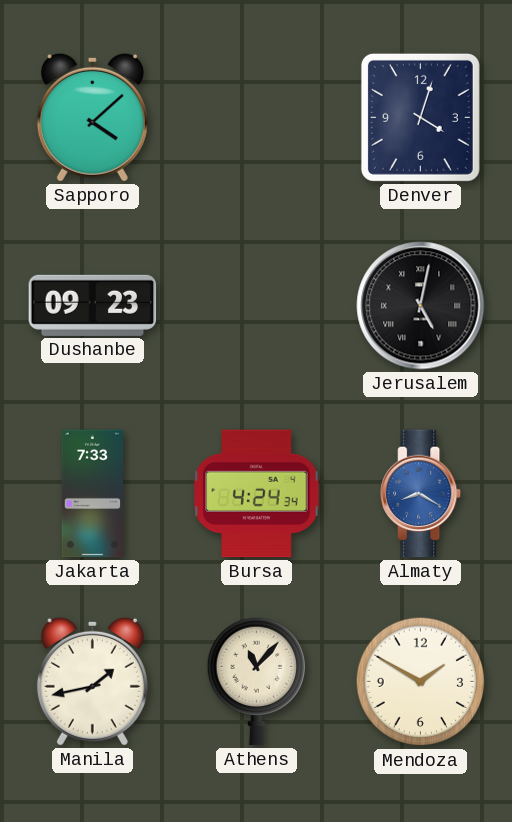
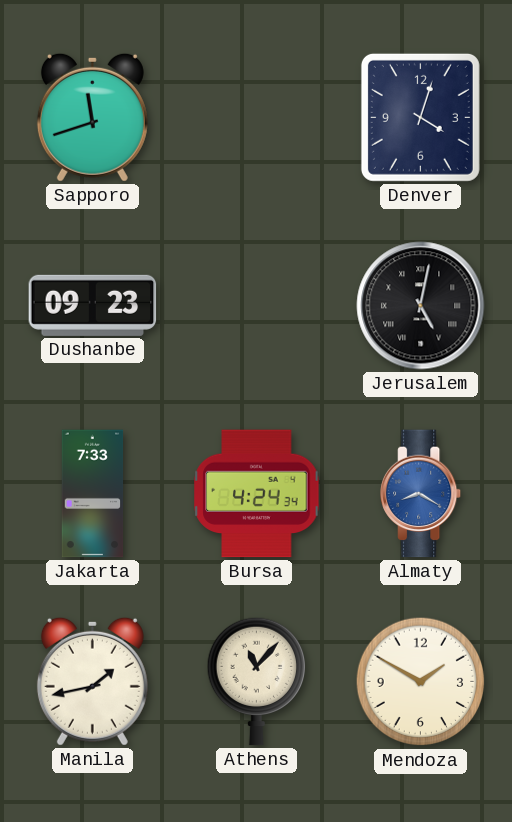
Sapporo: 4:08 -> 11:42 (92, 117)
